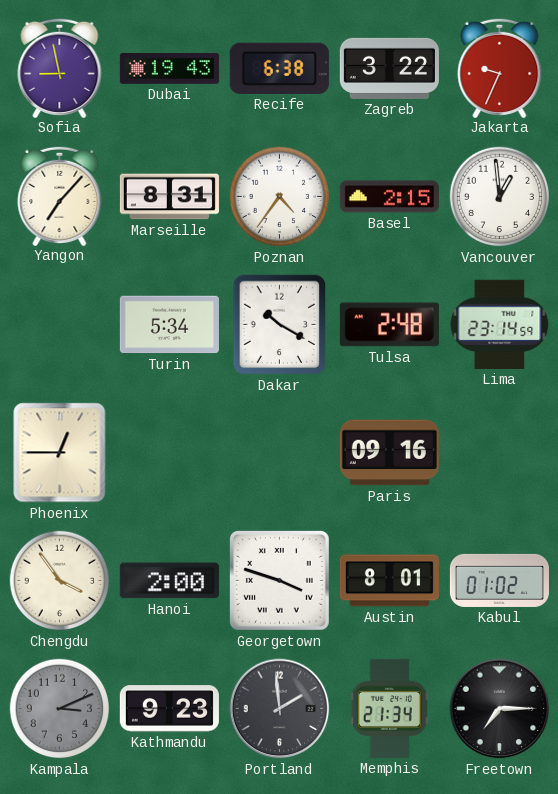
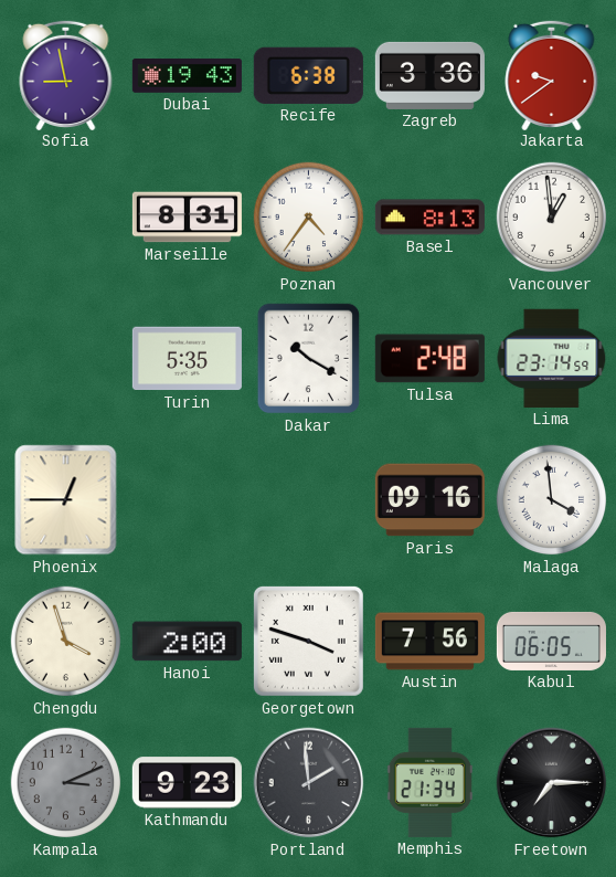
Zagreb: 3:22 -> 3:36 (429, 75)
Jakarta: 9:34 -> 9:39 (552, 74)
Yangon: 7:07 -> none (60, 195)
Basel: 2:15 -> 8:13 (429, 218)
Turin: 5:34 -> 5:35 (187, 359)
Malaga: none -> 3:59 (552, 500)
Chengdu: 3:54 -> 3:57 (66, 642)
Austin: 8:01 -> 7:56 (429, 642)
Kabul: 01:02 -> 06:05 (551, 641)
